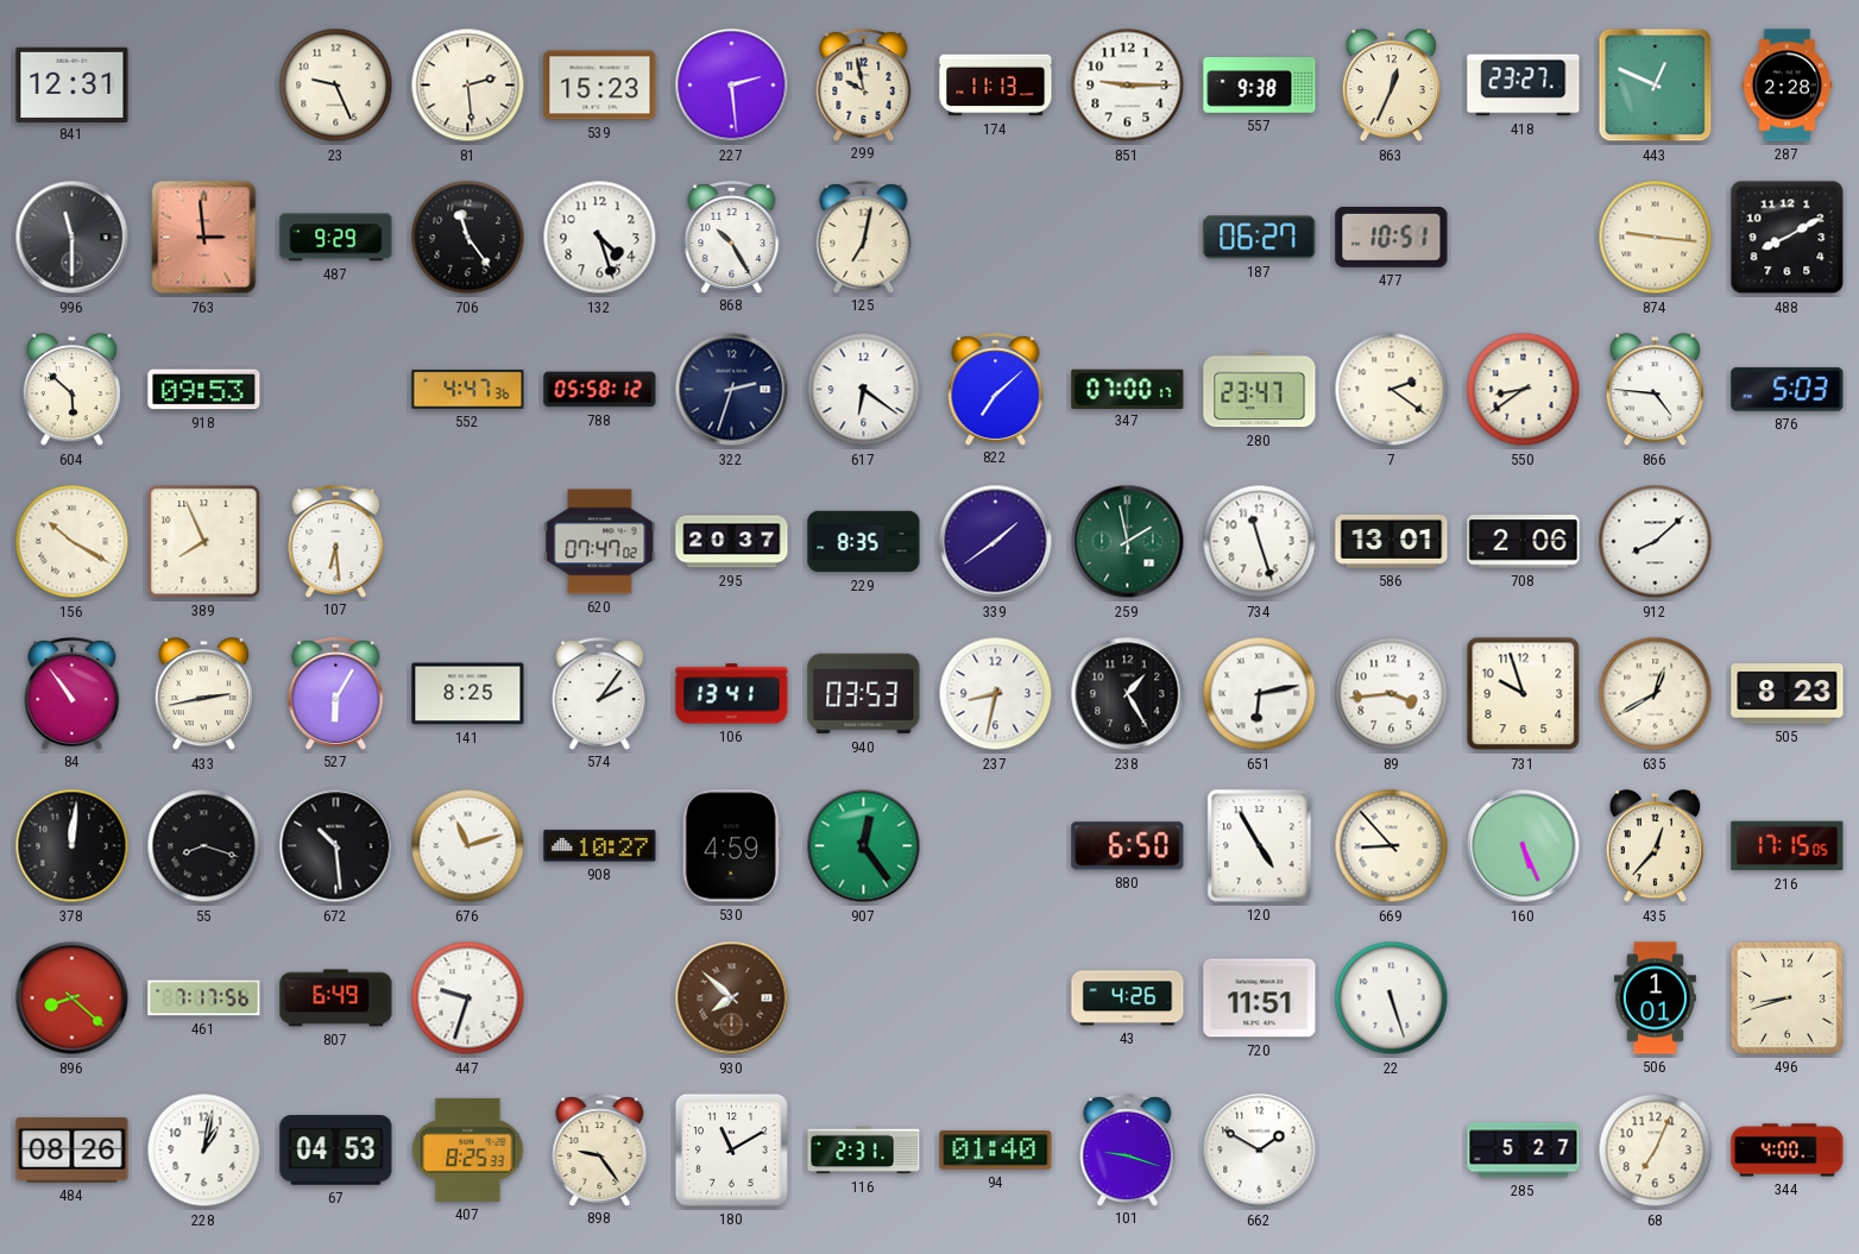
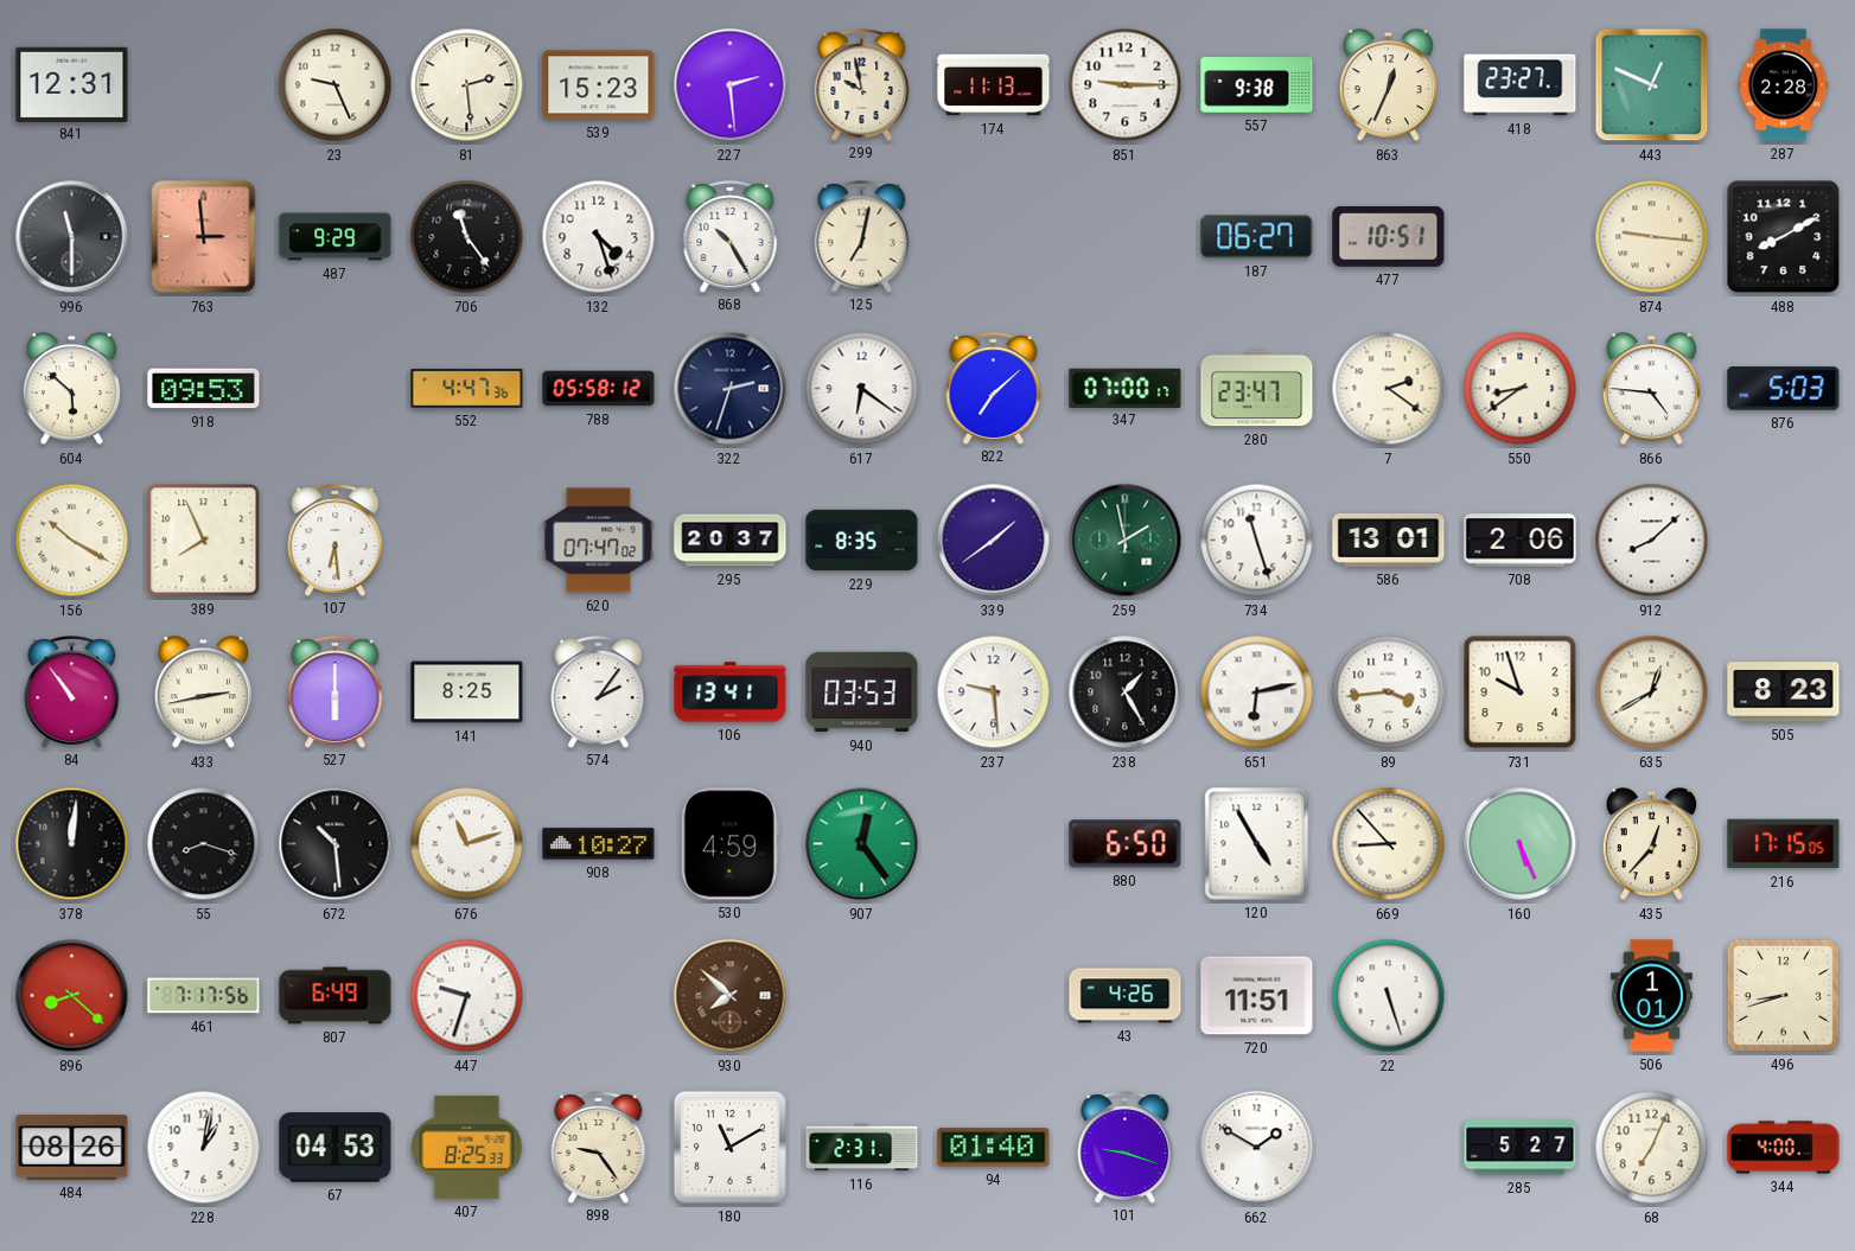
527: 6:05 -> 6:00 (336, 691)
237: 8:32 -> 9:29 (994, 692)
